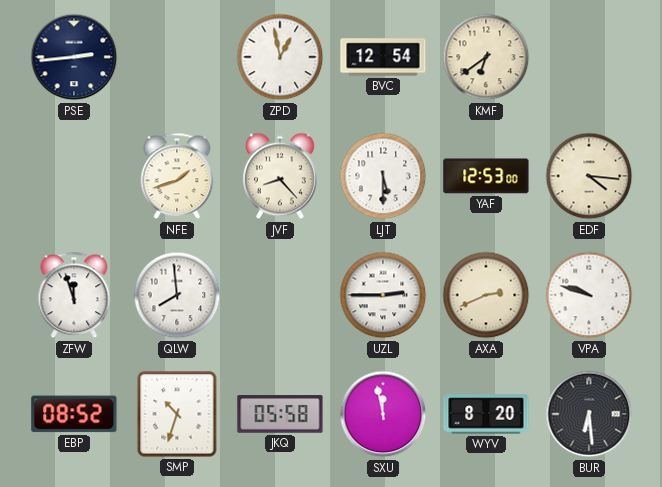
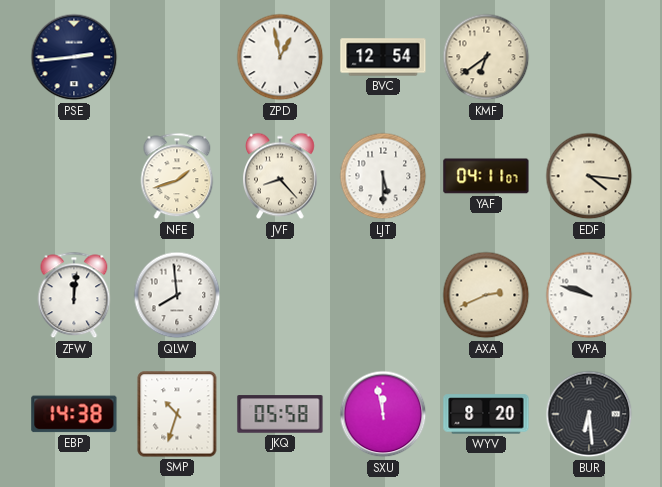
YAF: 12:53 -> 04:11 (486, 176)
ZFW: 11:57 -> 12:01 (74, 295)
UZL: 2:45 -> none (383, 295)
EBP: 08:52 -> 14:38 (74, 414)
